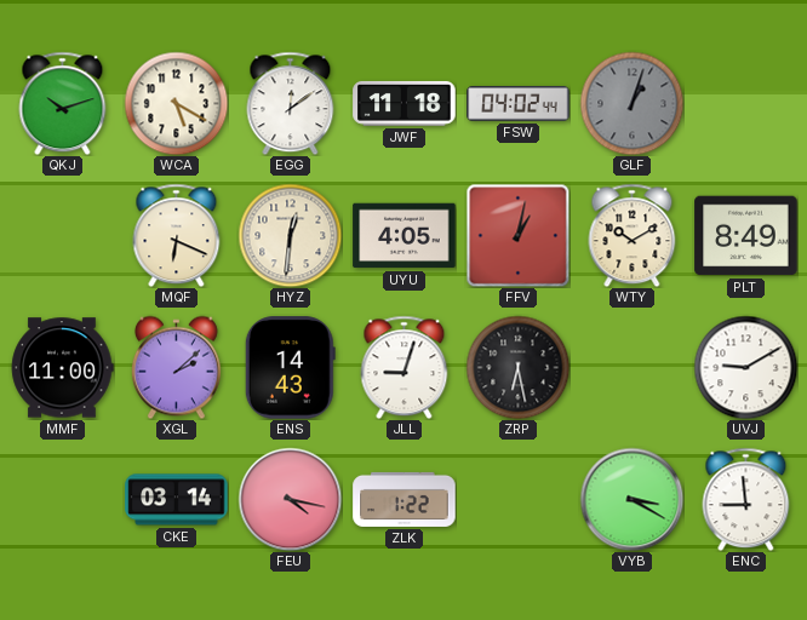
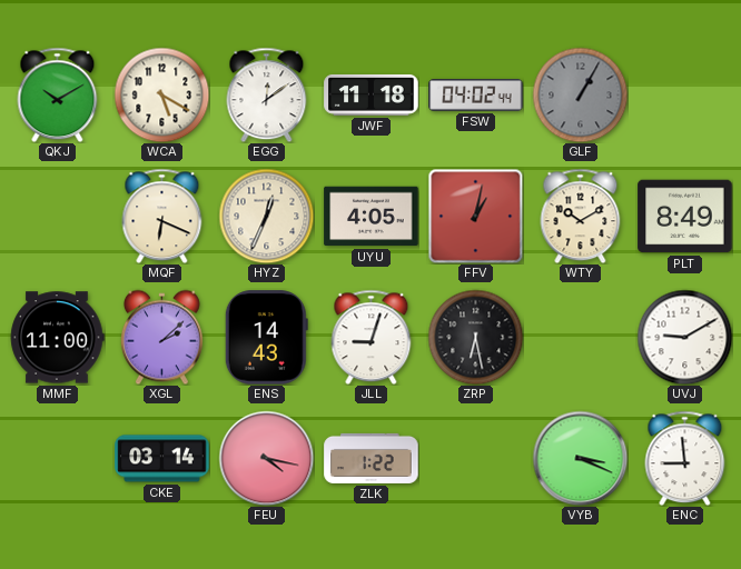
QKJ: 10:12 -> 10:10 (58, 94)
GLF: 1:03 -> 1:05 (580, 94)
HYZ: 12:31 -> 12:34 (266, 216)
VYB: 3:20 -> 3:19 (580, 458)
